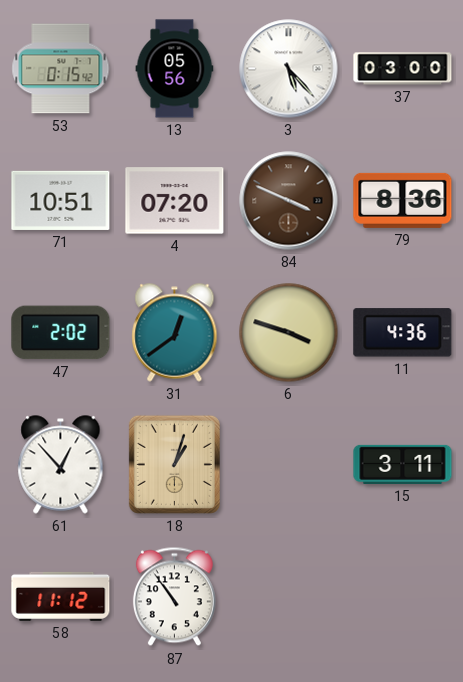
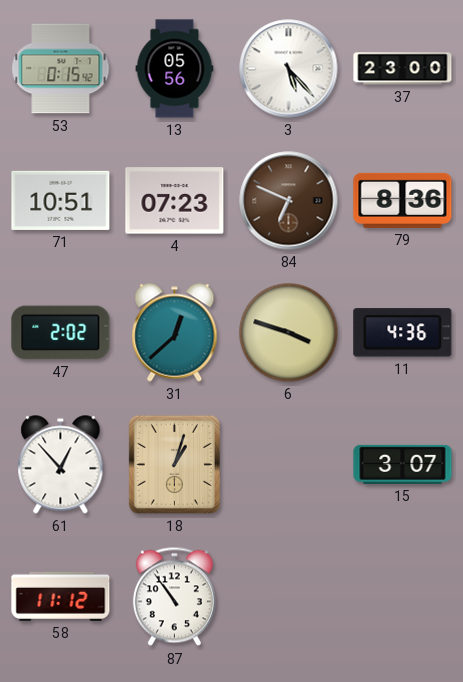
37: 03:00 -> 23:00 (403, 69)
4: 07:20 -> 07:23 (175, 201)
84: 3:49 -> 6:49 (289, 201)
31: 12:39 -> 12:38 (175, 333)
15: 3:11 -> 3:07 (403, 464)
